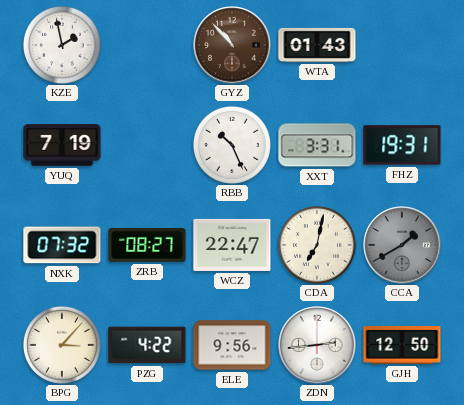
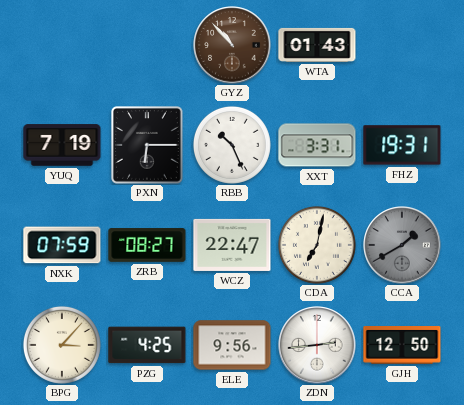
KZE: 1:58 -> none (62, 45)
PXN: none -> 6:15 (148, 146)
NXK: 07:32 -> 07:59 (62, 245)
PZG: 4:22 -> 4:25 (147, 345)
